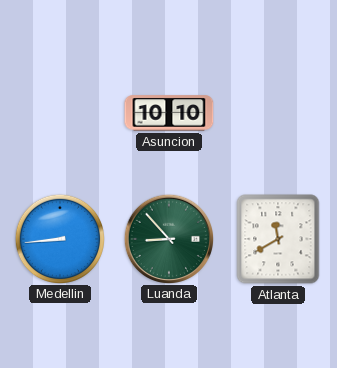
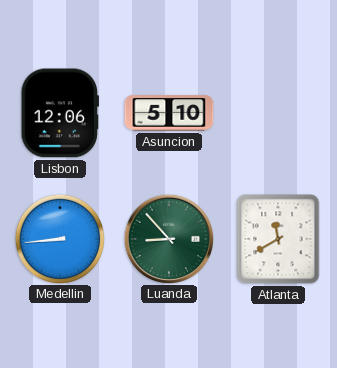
Lisbon: none -> 12:06 (59, 113)
Asuncion: 10:10 -> 5:10 (169, 113)
